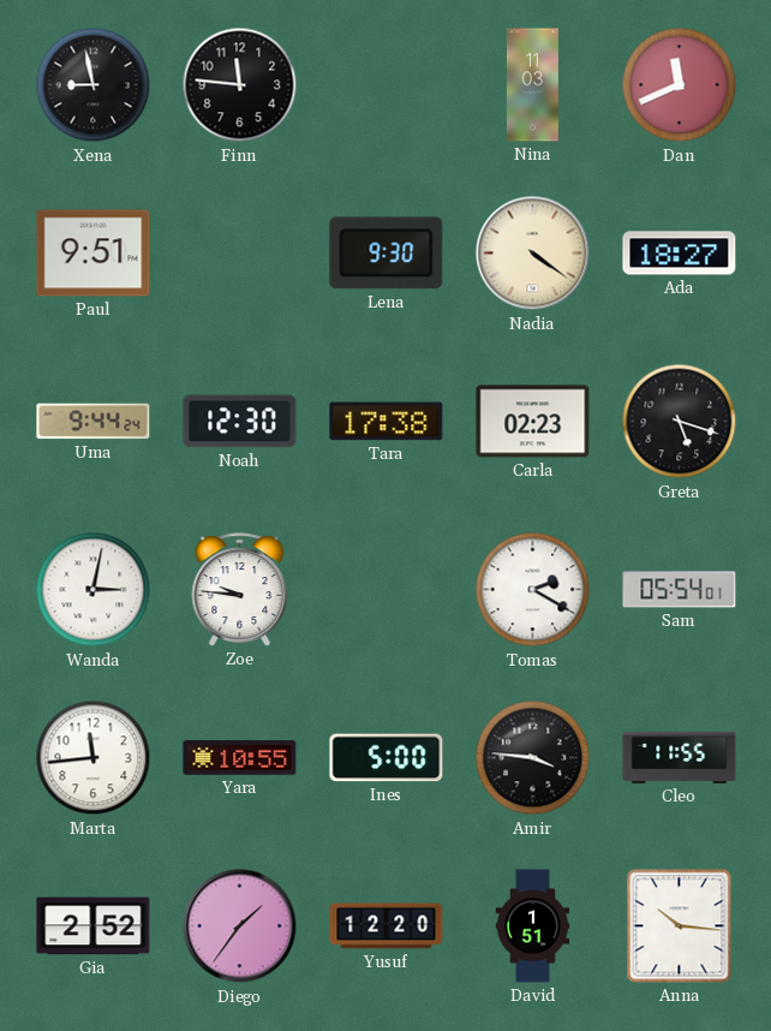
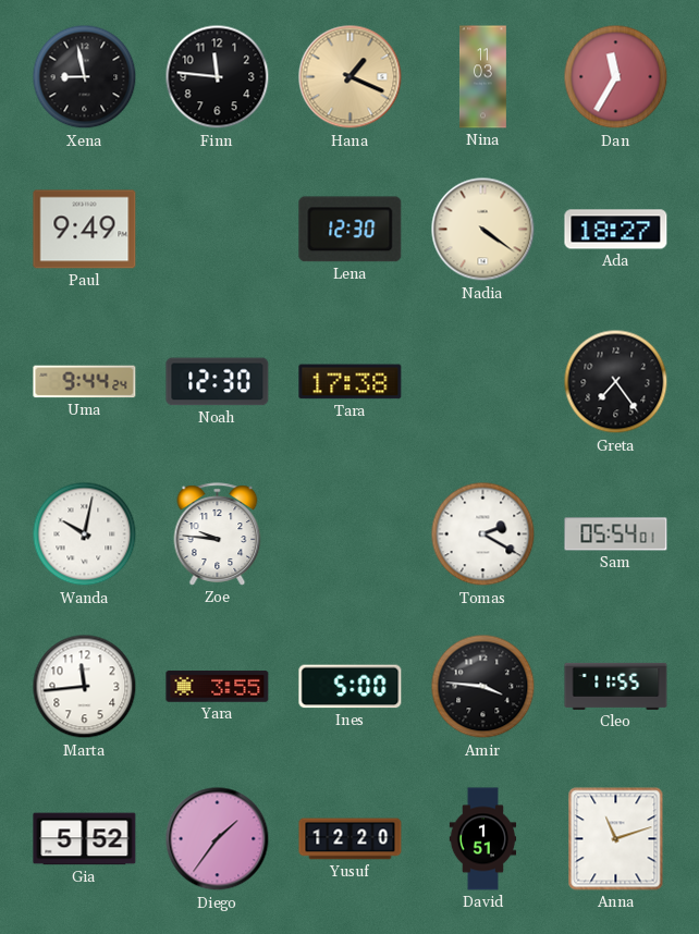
Hana: none -> 1:19 (351, 77)
Dan: 11:41 -> 11:35 (616, 77)
Paul: 9:51 -> 9:49 (85, 230)
Lena: 9:30 -> 12:30 (351, 230)
Carla: 02:23 -> none (533, 422)
Greta: 5:18 -> 7:24 (616, 382)
Wanda: 3:02 -> 10:02 (85, 534)
Yara: 10:55 -> 3:55 (218, 687)
Gia: 2:52 -> 5:52 (85, 839)
Anna: 10:16 -> 11:12 (616, 839)
